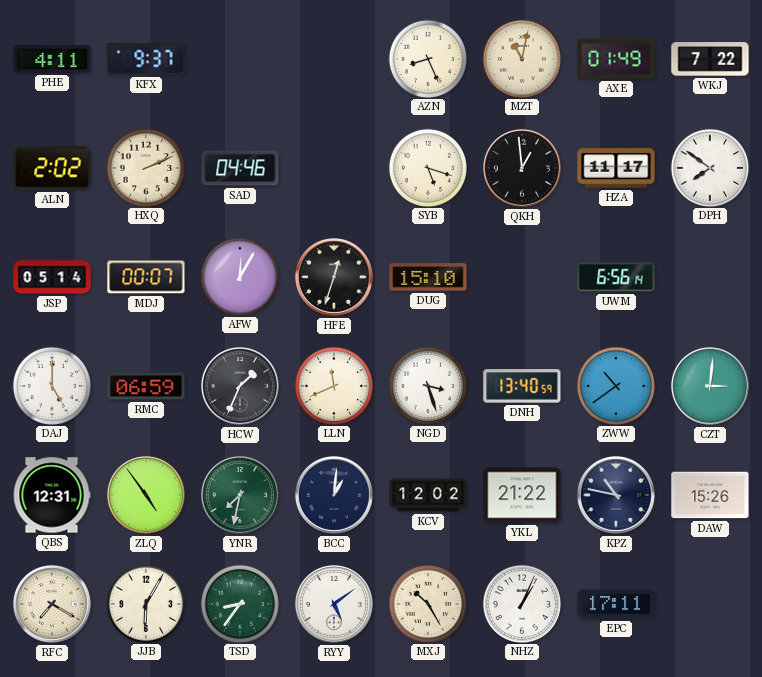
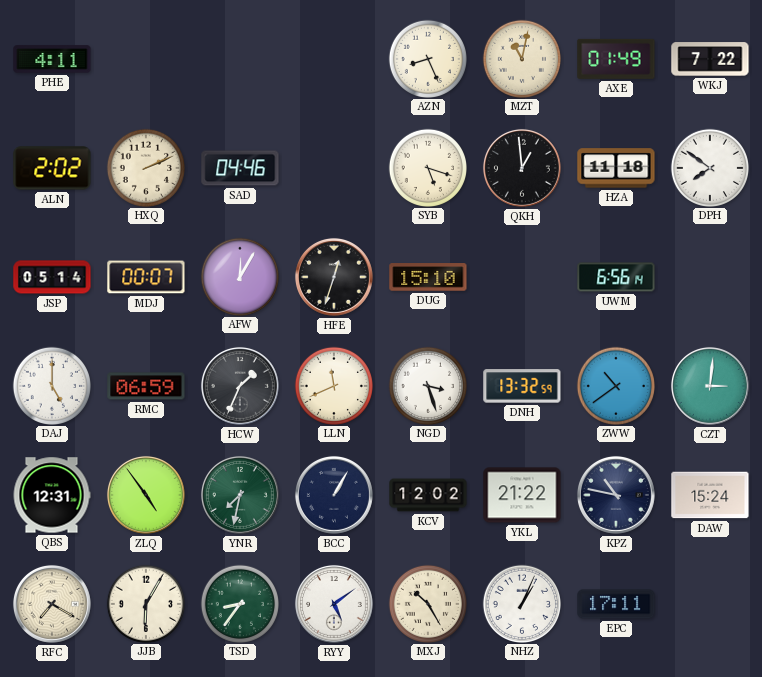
KFX: 9:37 -> none (146, 59)
HZA: 11:17 -> 11:18 (616, 168)
DNH: 13:40 -> 13:32 (522, 386)
BCC: 1:01 -> 1:05 (334, 495)
DAW: 15:26 -> 15:24 (710, 495)
